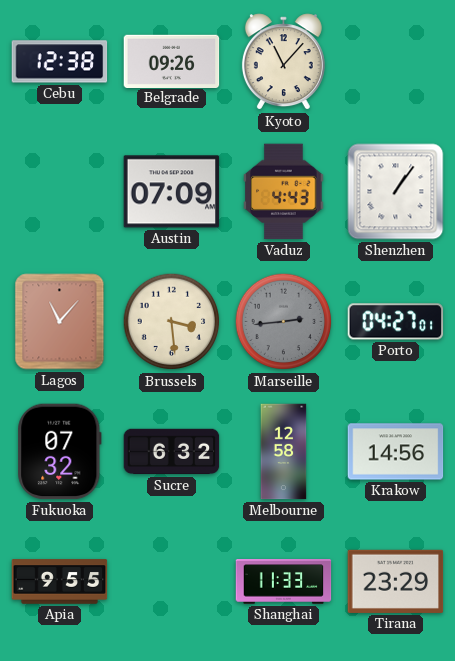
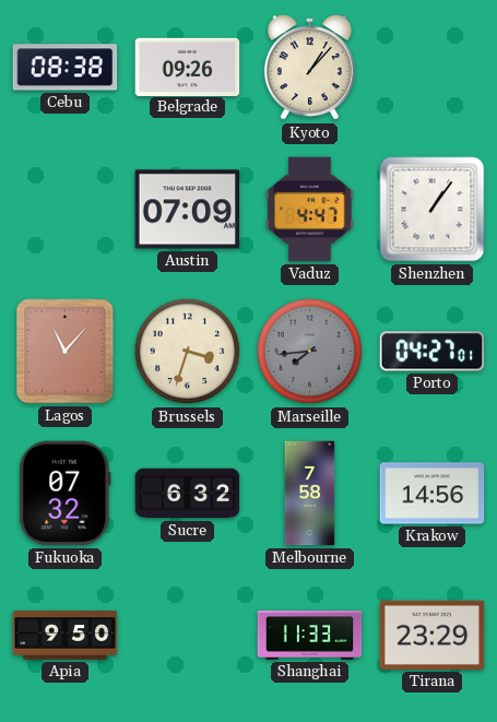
Cebu: 12:38 -> 08:38 (66, 68)
Kyoto: 11:07 -> 1:07 (309, 68)
Vaduz: 4:43 -> 4:47 (310, 210)
Brussels: 3:29 -> 3:33 (188, 352)
Marseille: 2:44 -> 7:44 (310, 352)
Melbourne: 12:58 -> 7:58 (310, 494)
Apia: 9:55 -> 9:50 (66, 636)
